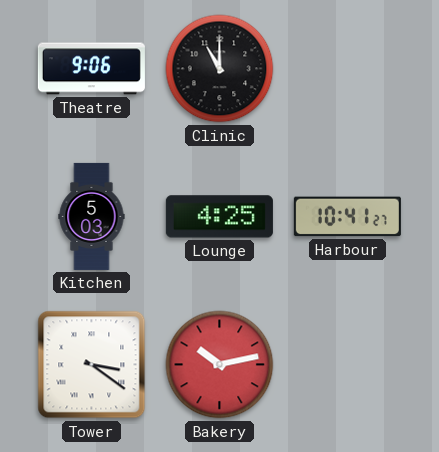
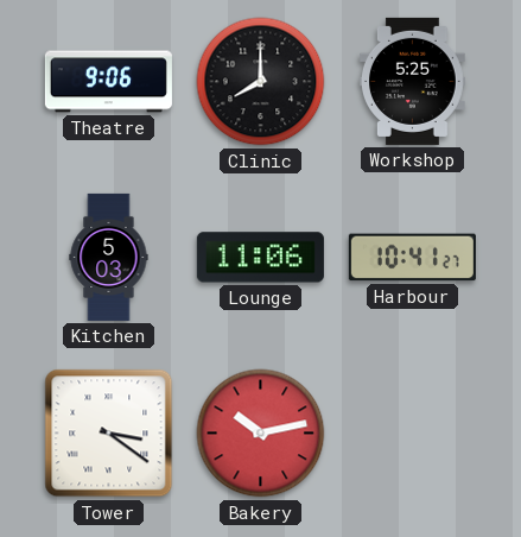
Clinic: 11:00 -> 8:00 (261, 82)
Workshop: none -> 5:25 (413, 81)
Lounge: 4:25 -> 11:06 (260, 258)
